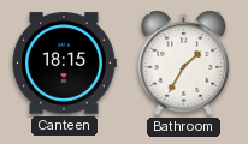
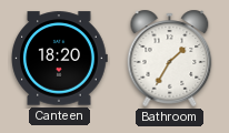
Canteen: 18:15 -> 18:20 (59, 59)
